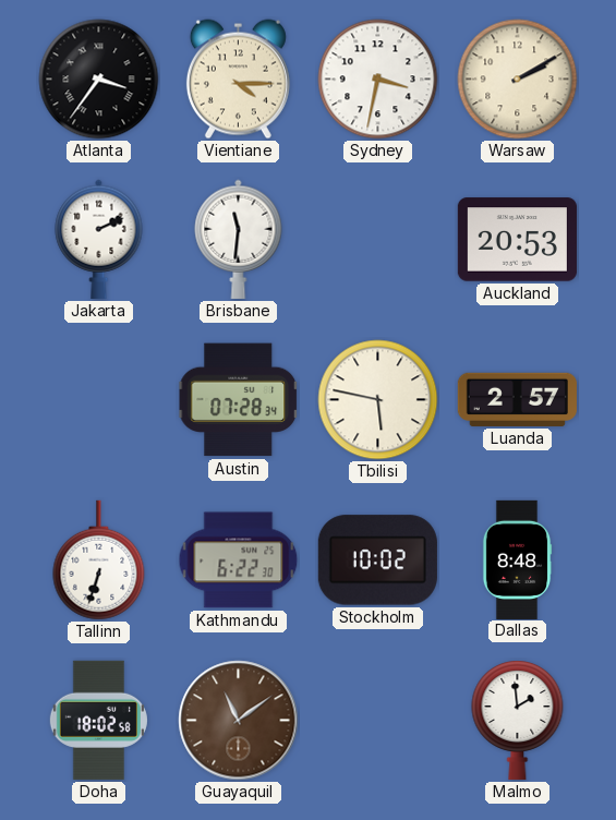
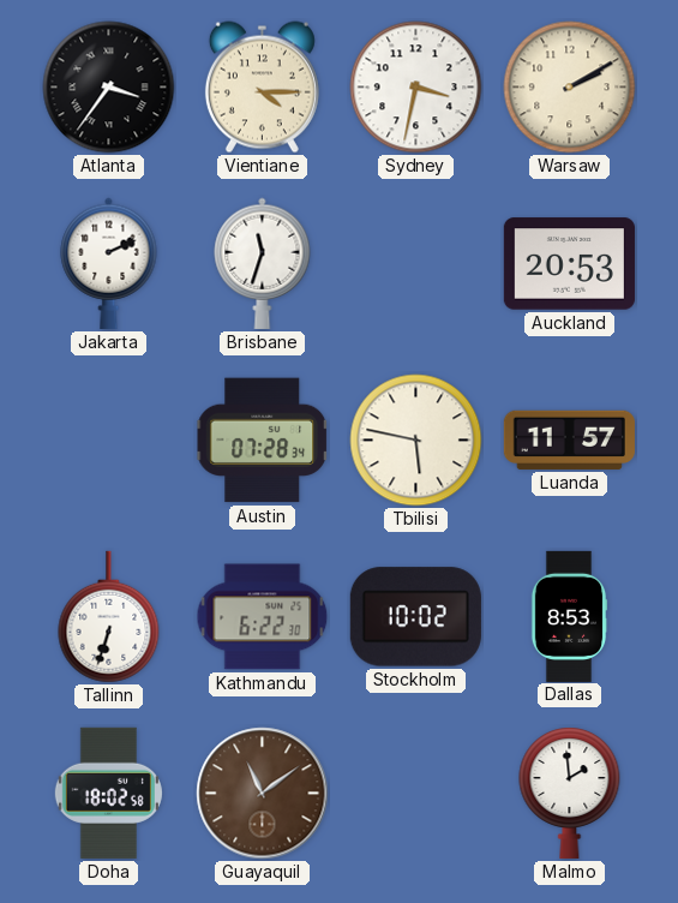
Brisbane: 11:31 -> 11:33 (263, 263)
Luanda: 2:57 -> 11:57 (569, 439)
Dallas: 8:48 -> 8:53 (569, 616)
